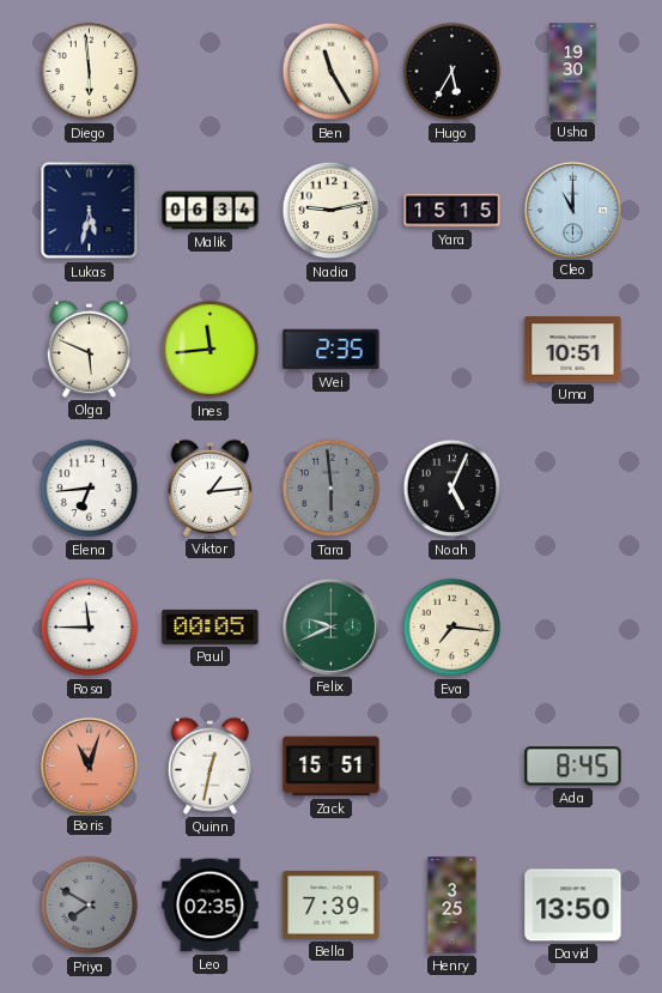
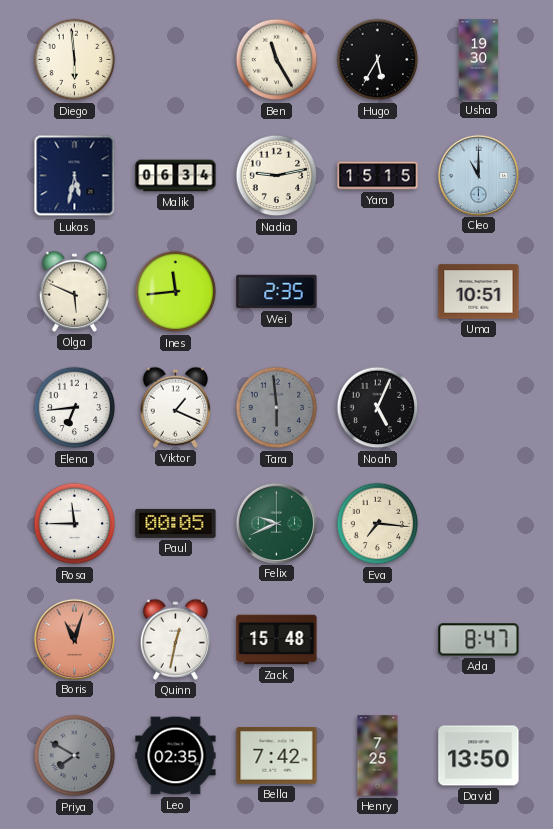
Viktor: 1:14 -> 1:19 (175, 407)
Zack: 15:51 -> 15:48 (277, 640)
Ada: 8:45 -> 8:47 (479, 640)
Bella: 7:39 -> 7:42 (277, 756)
Henry: 3:25 -> 7:25 (378, 756)
